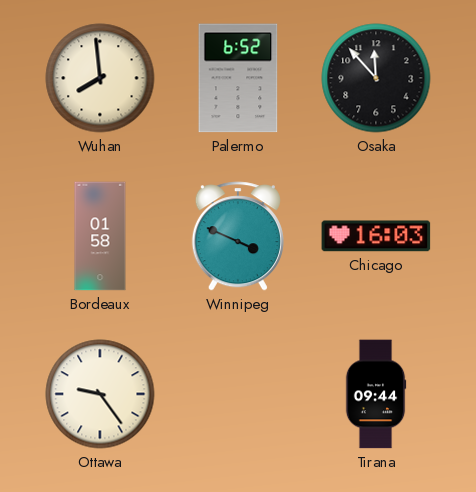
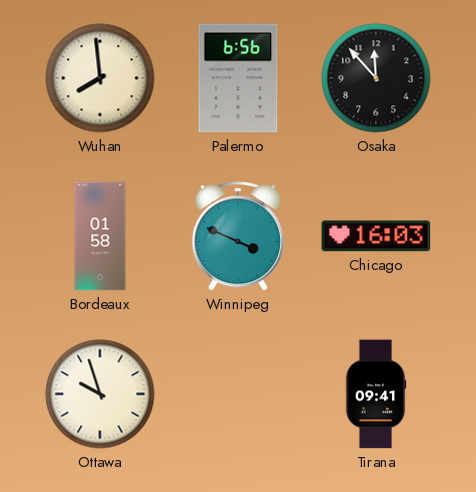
Palermo: 6:52 -> 6:56 (238, 78)
Ottawa: 9:24 -> 9:57 (100, 394)
Tirana: 09:44 -> 09:41 (376, 394)
